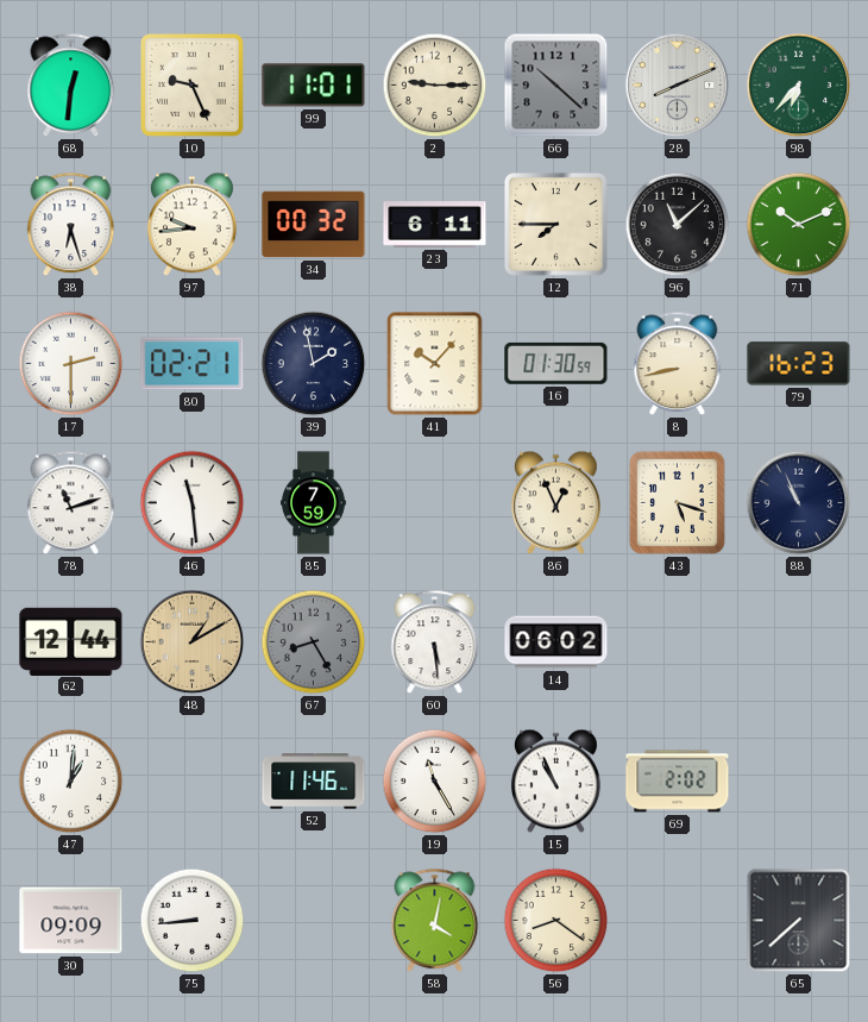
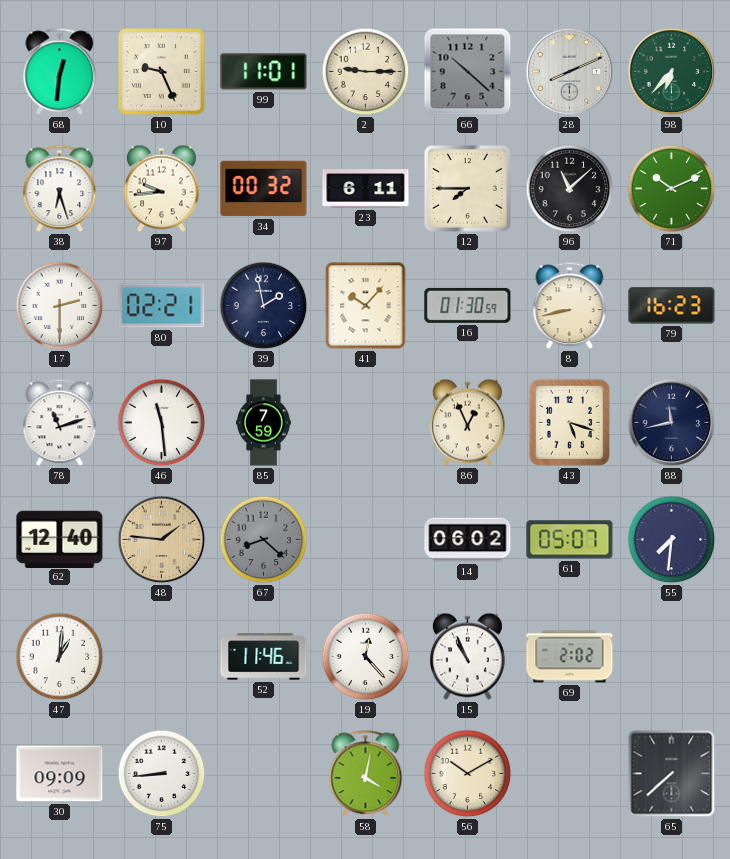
88: 10:56 -> 11:43 (672, 423)
62: 12:44 -> 12:40 (60, 539)
48: 1:10 -> 1:46 (162, 540)
67: 8:25 -> 8:22 (264, 540)
60: 5:29 -> none (435, 642)
61: none -> 05:07 (570, 540)
55: none -> 7:31 (672, 540)
19: 11:25 -> 12:23 (366, 657)
56: 8:21 -> 10:10 (468, 774)
